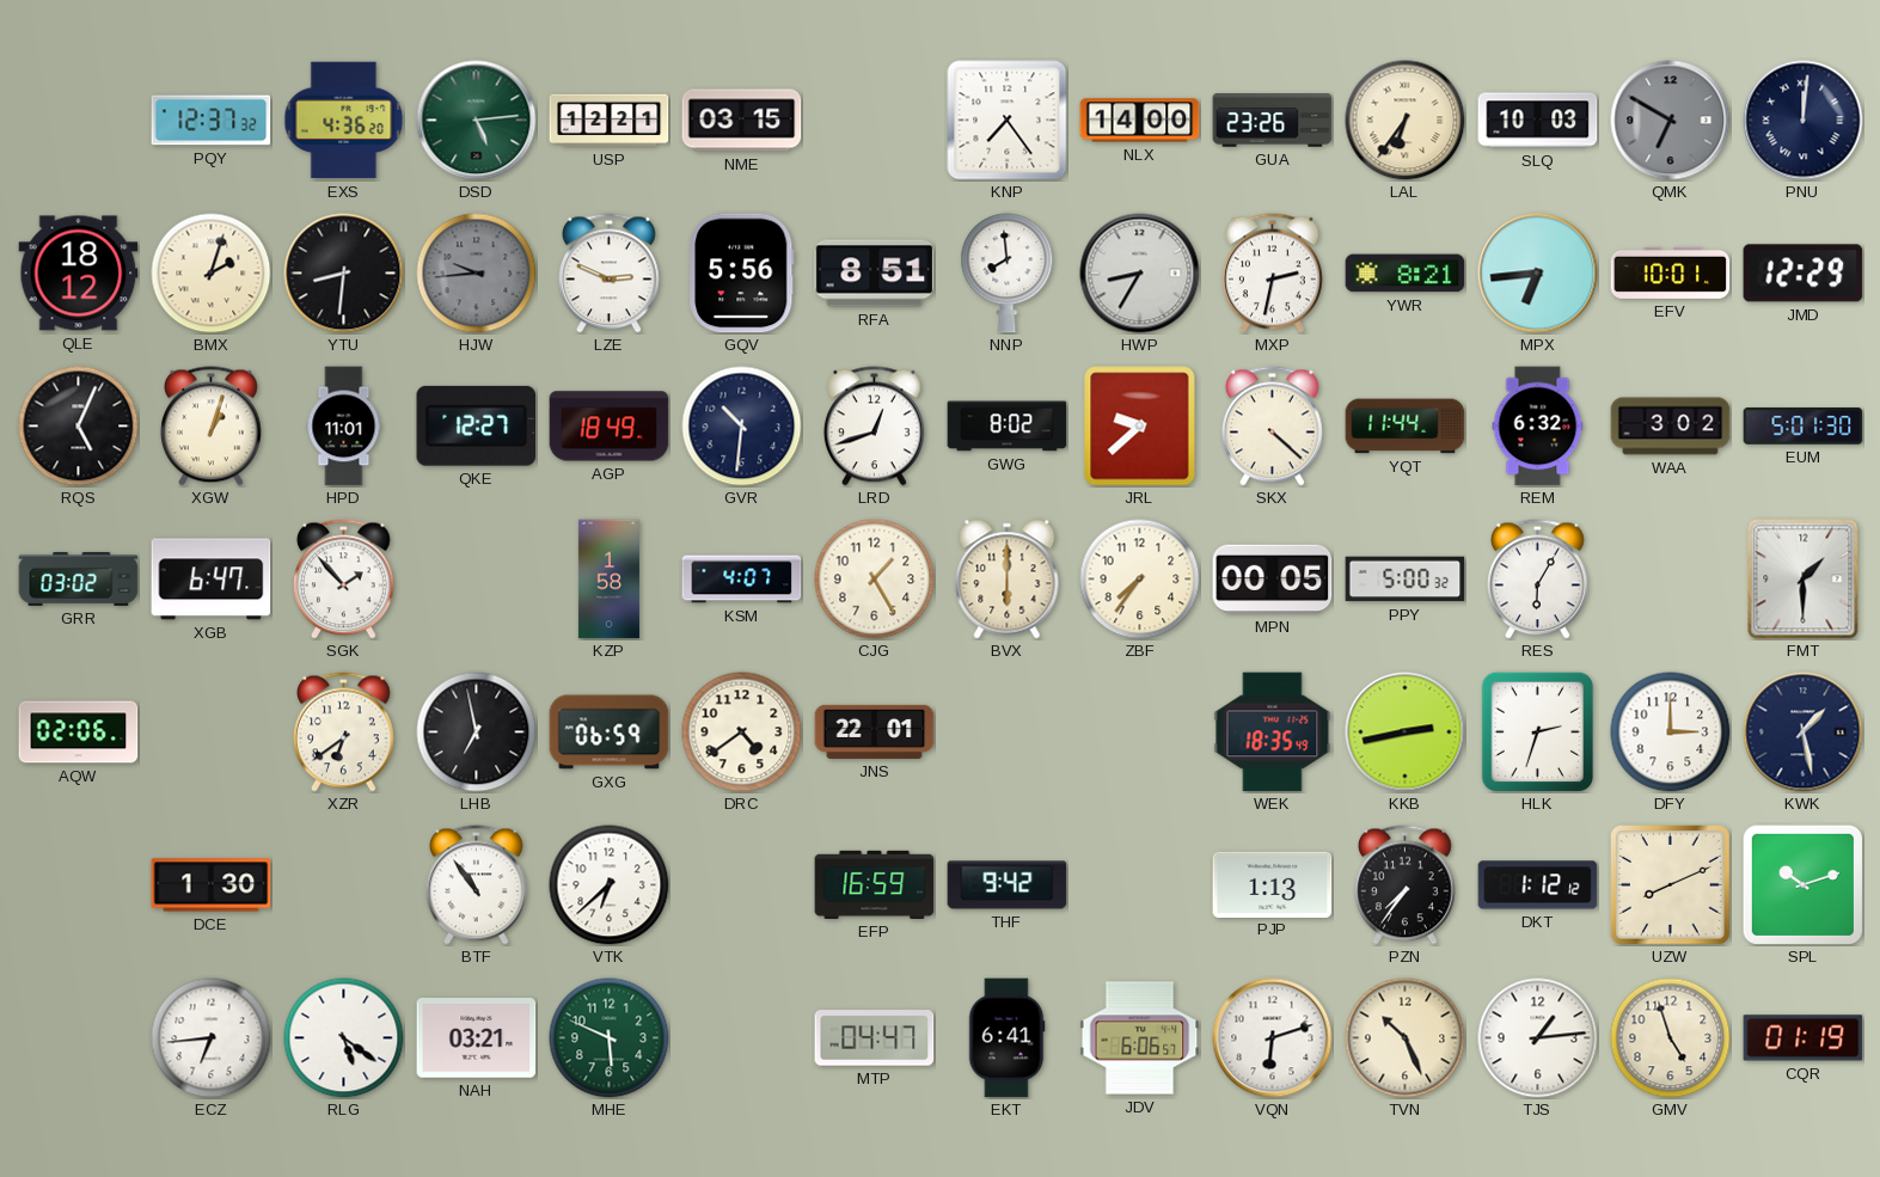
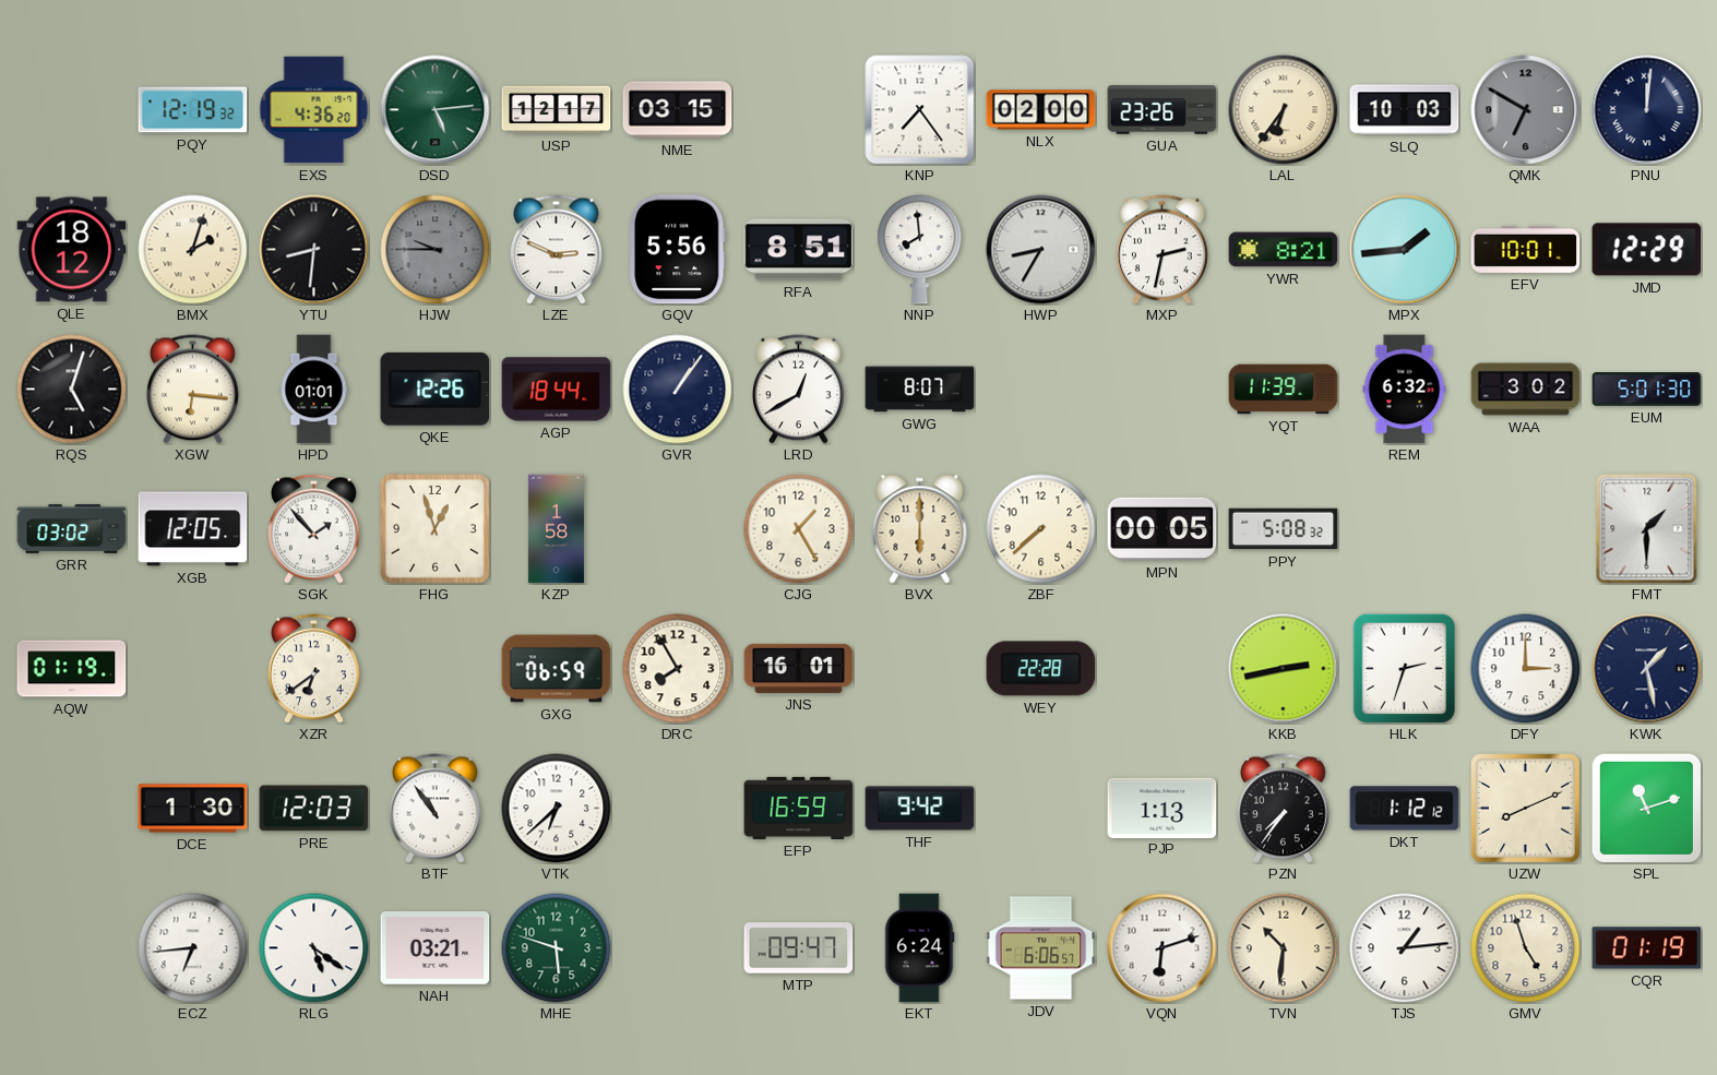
PQY: 12:37 -> 12:19 (193, 110)
USP: 12:21 -> 12:17 (557, 110)
NLX: 14:00 -> 02:00 (1041, 110)
HJW: 9:44 -> 9:45 (436, 250)
MPX: 6:44 -> 1:44 (1405, 250)
RQS: 5:04 -> 5:03 (72, 390)
XGW: 1:03 -> 6:16 (192, 390)
HPD: 11:01 -> 01:01 (314, 390)
QKE: 12:27 -> 12:26 (436, 389)
AGP: 18:49 -> 18:44 (557, 390)
GVR: 10:31 -> 1:06 (678, 390)
LRD: 12:42 -> 12:40 (798, 390)
GWG: 8:02 -> 8:07 (920, 390)
JRL: 9:38 -> none (1140, 427)
SKX: 4:22 -> none (1272, 427)
YQT: 11:44 -> 11:39 (1284, 390)
XGB: 6:47 -> 12:05 (193, 529)
FHG: none -> 12:57 (436, 529)
KSM: 4:07 -> none (742, 580)
ZBF: 7:36 -> 7:38 (1041, 529)
PPY: 5:00 -> 5:08 (1284, 529)
RES: 6:05 -> none (1537, 580)
AQW: 02:06 -> 01:19 (72, 669)
LHB: 6:58 -> none (477, 732)
DRC: 4:39 -> 7:55 (678, 669)
JNS: 22:01 -> 16:01 (799, 668)
WEY: none -> 22:28 (1041, 669)
WEK: 18:35 -> none (1273, 732)
PRE: none -> 12:03 (314, 809)
SPL: 10:12 -> 11:12 (1646, 808)
MHE: 5:49 -> 5:48 (557, 948)
MTP: 04:47 -> 09:47 (799, 948)
EKT: 6:41 -> 6:24 (919, 948)
TVN: 10:26 -> 10:31 (1284, 948)
